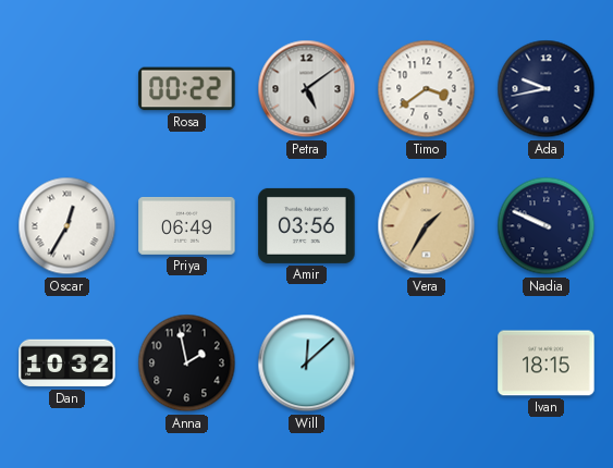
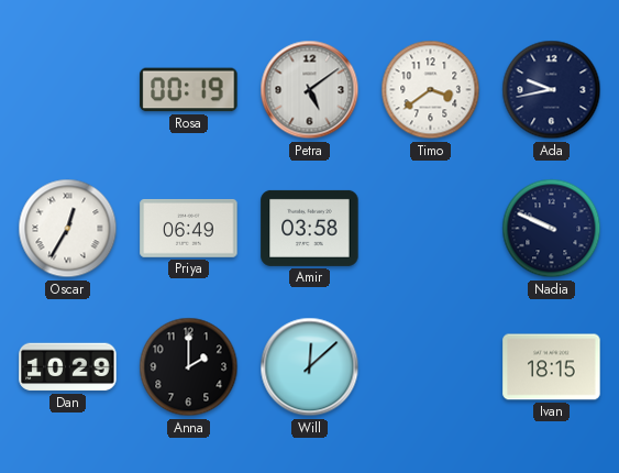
Rosa: 00:22 -> 00:19 (189, 90)
Amir: 03:56 -> 03:58 (310, 228)
Vera: 1:35 -> none (427, 226)
Dan: 10:32 -> 10:29 (68, 367)
Anna: 1:58 -> 2:00 (189, 367)
